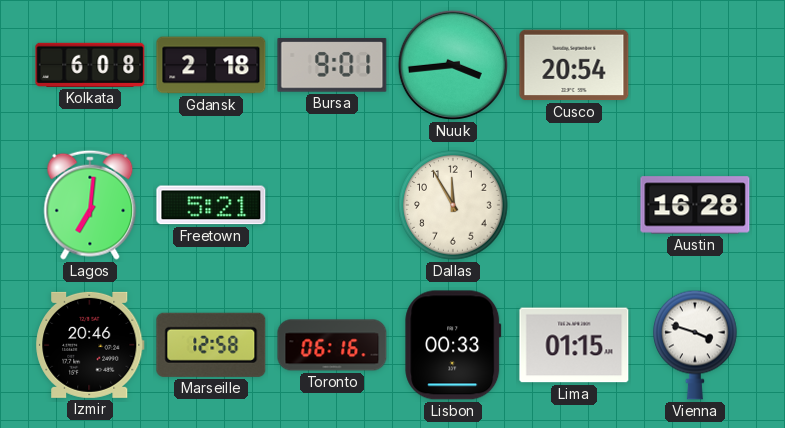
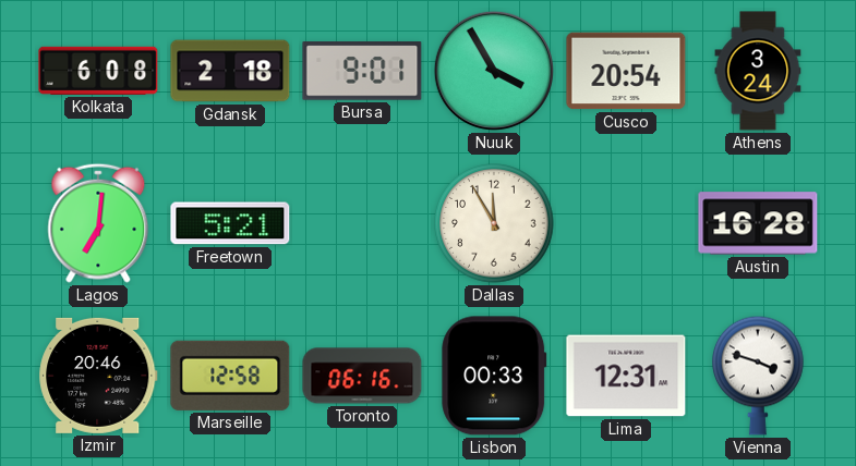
Nuuk: 3:44 -> 3:55 (494, 71)
Athens: none -> 3:24 (758, 71)
Lima: 01:15 -> 12:31 (626, 376)
